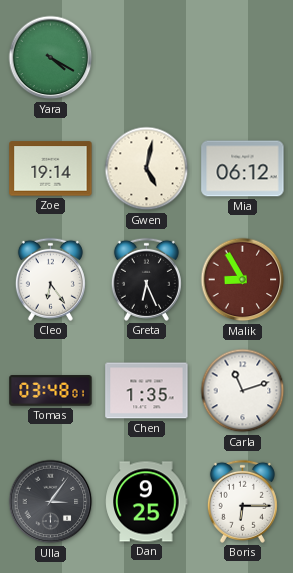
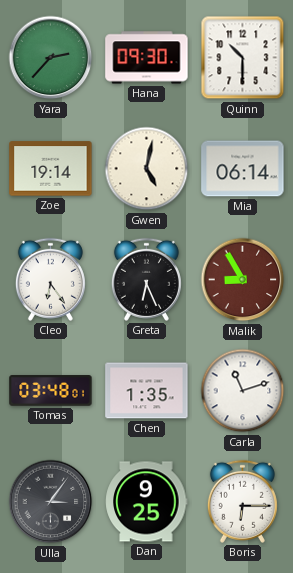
Yara: 4:20 -> 2:37 (51, 58)
Hana: none -> 09:30 (147, 58)
Quinn: none -> 10:30 (243, 58)
Mia: 06:12 -> 06:14 (243, 169)
